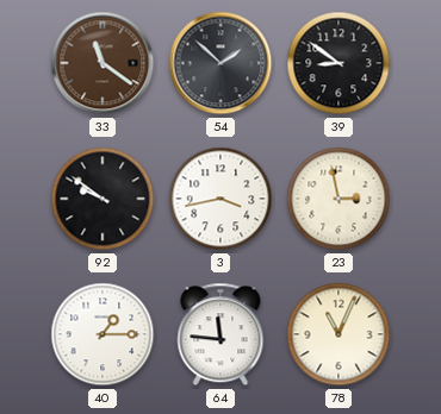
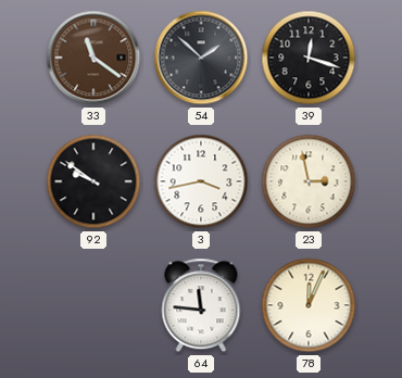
39: 8:51 -> 12:18 (309, 58)
40: 1:15 -> none (103, 334)
78: 11:04 -> 12:04 (309, 305)
